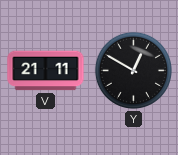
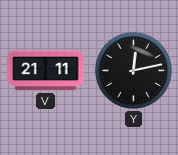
Y: 12:50 -> 12:13 (133, 70)
